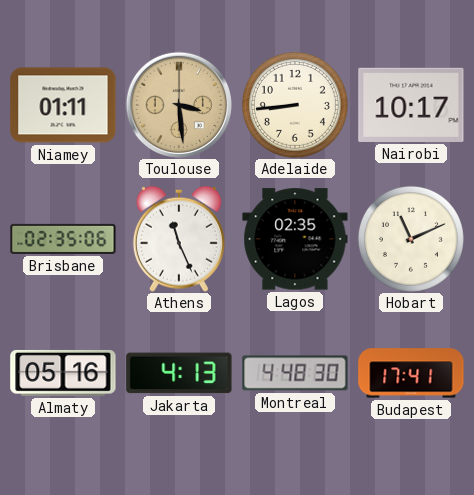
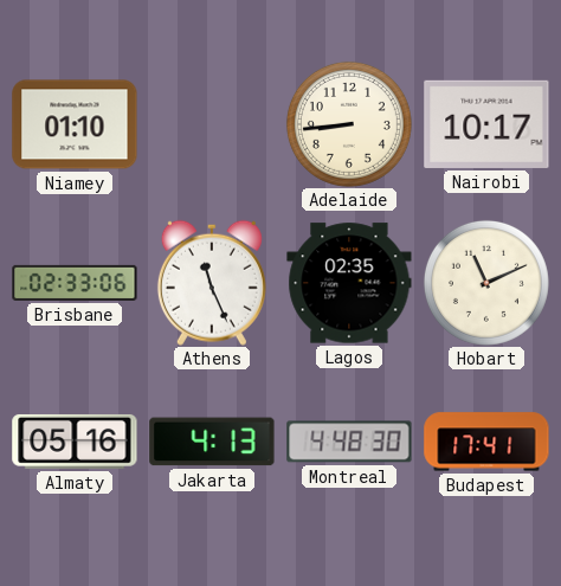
Niamey: 01:11 -> 01:10 (75, 124)
Toulouse: 3:29 -> none (178, 104)
Brisbane: 02:35 -> 02:33 (75, 283)
